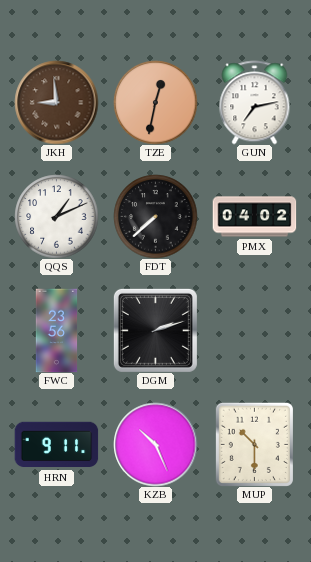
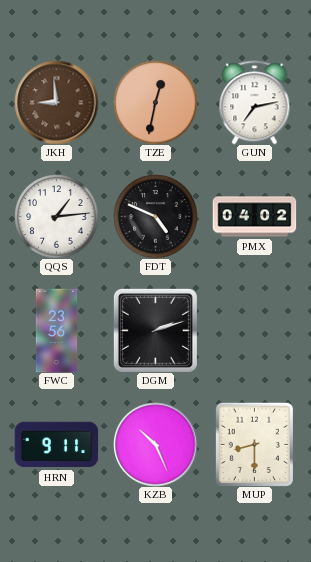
QQS: 1:11 -> 1:14 (56, 216)
FDT: 7:38 -> 4:49 (155, 216)
MUP: 10:30 -> 8:30 (254, 444)
